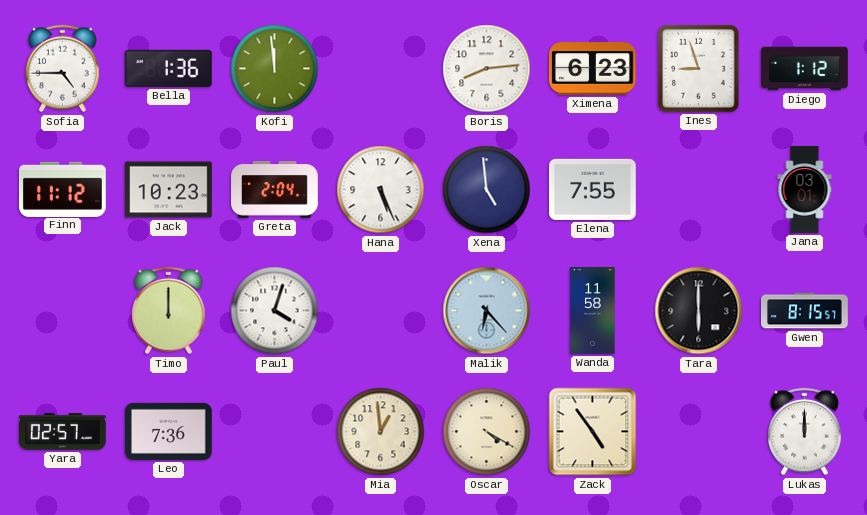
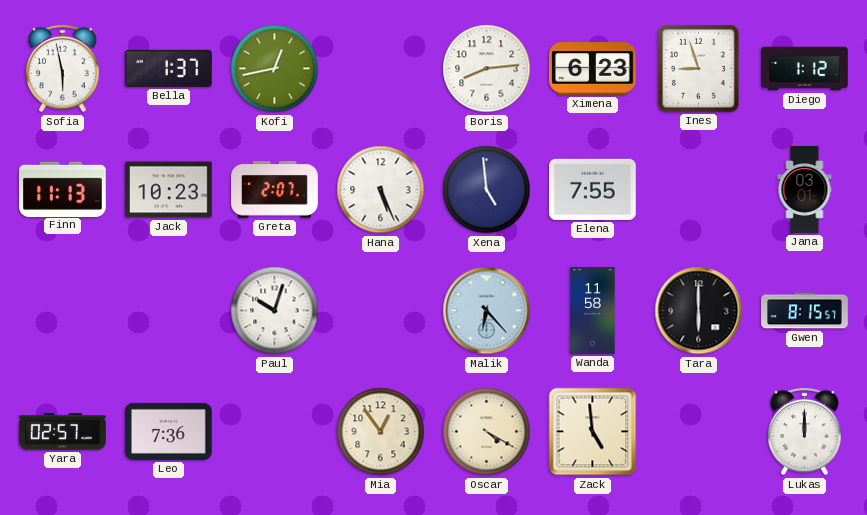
Sofia: 4:45 -> 5:58 (63, 69)
Bella: 1:36 -> 1:37 (168, 68)
Kofi: 11:59 -> 12:43 (275, 69)
Finn: 11:12 -> 11:13 (63, 189)
Greta: 2:04 -> 2:07 (275, 190)
Timo: 12:00 -> none (169, 311)
Paul: 4:03 -> 10:03 (275, 311)
Mia: 12:59 -> 12:54 (381, 432)
Zack: 4:54 -> 4:59 (593, 432)
